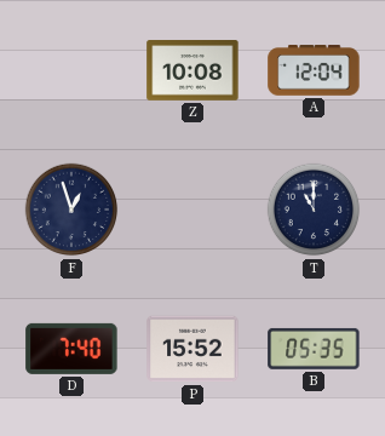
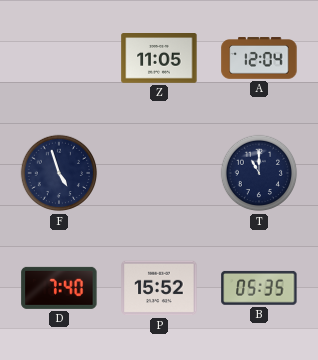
Z: 10:08 -> 11:05 (159, 59)
F: 12:57 -> 4:57 (59, 173)
